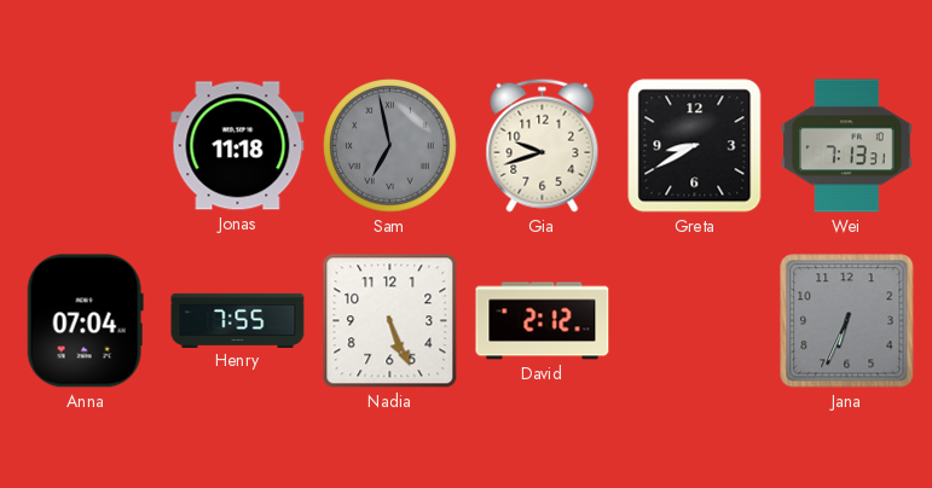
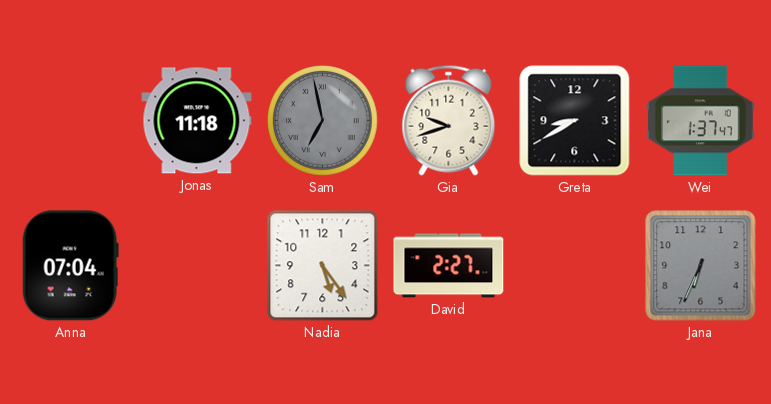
Wei: 7:13 -> 1:37 (700, 121)
Henry: 7:55 -> none (238, 320)
Nadia: 5:26 -> 5:24 (323, 266)
David: 2:12 -> 2:27 (449, 266)
